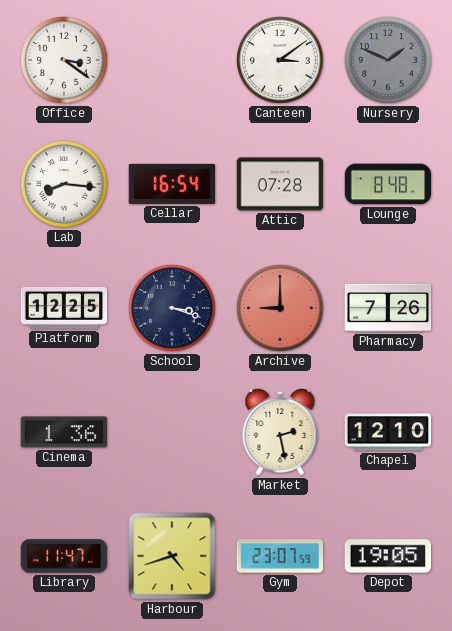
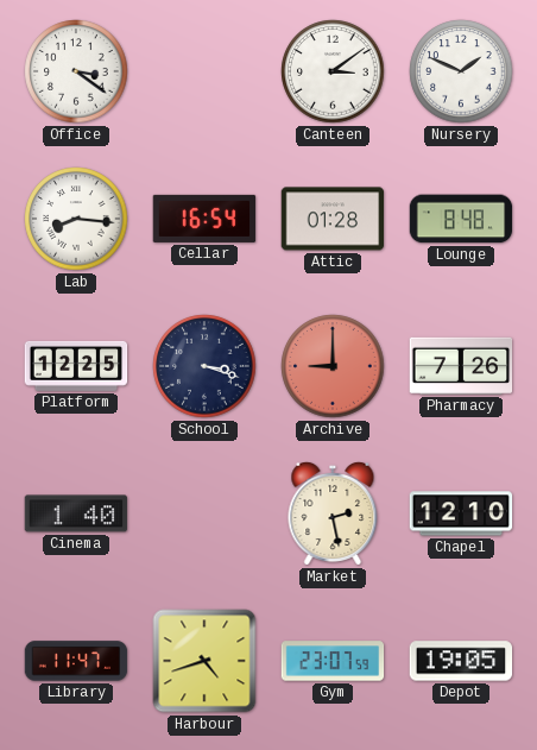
Nursery dial: grey -> white (461, 71)
Attic: 07:28 -> 01:28 (333, 219)
Cinema: 1:36 -> 1:40 (76, 513)
